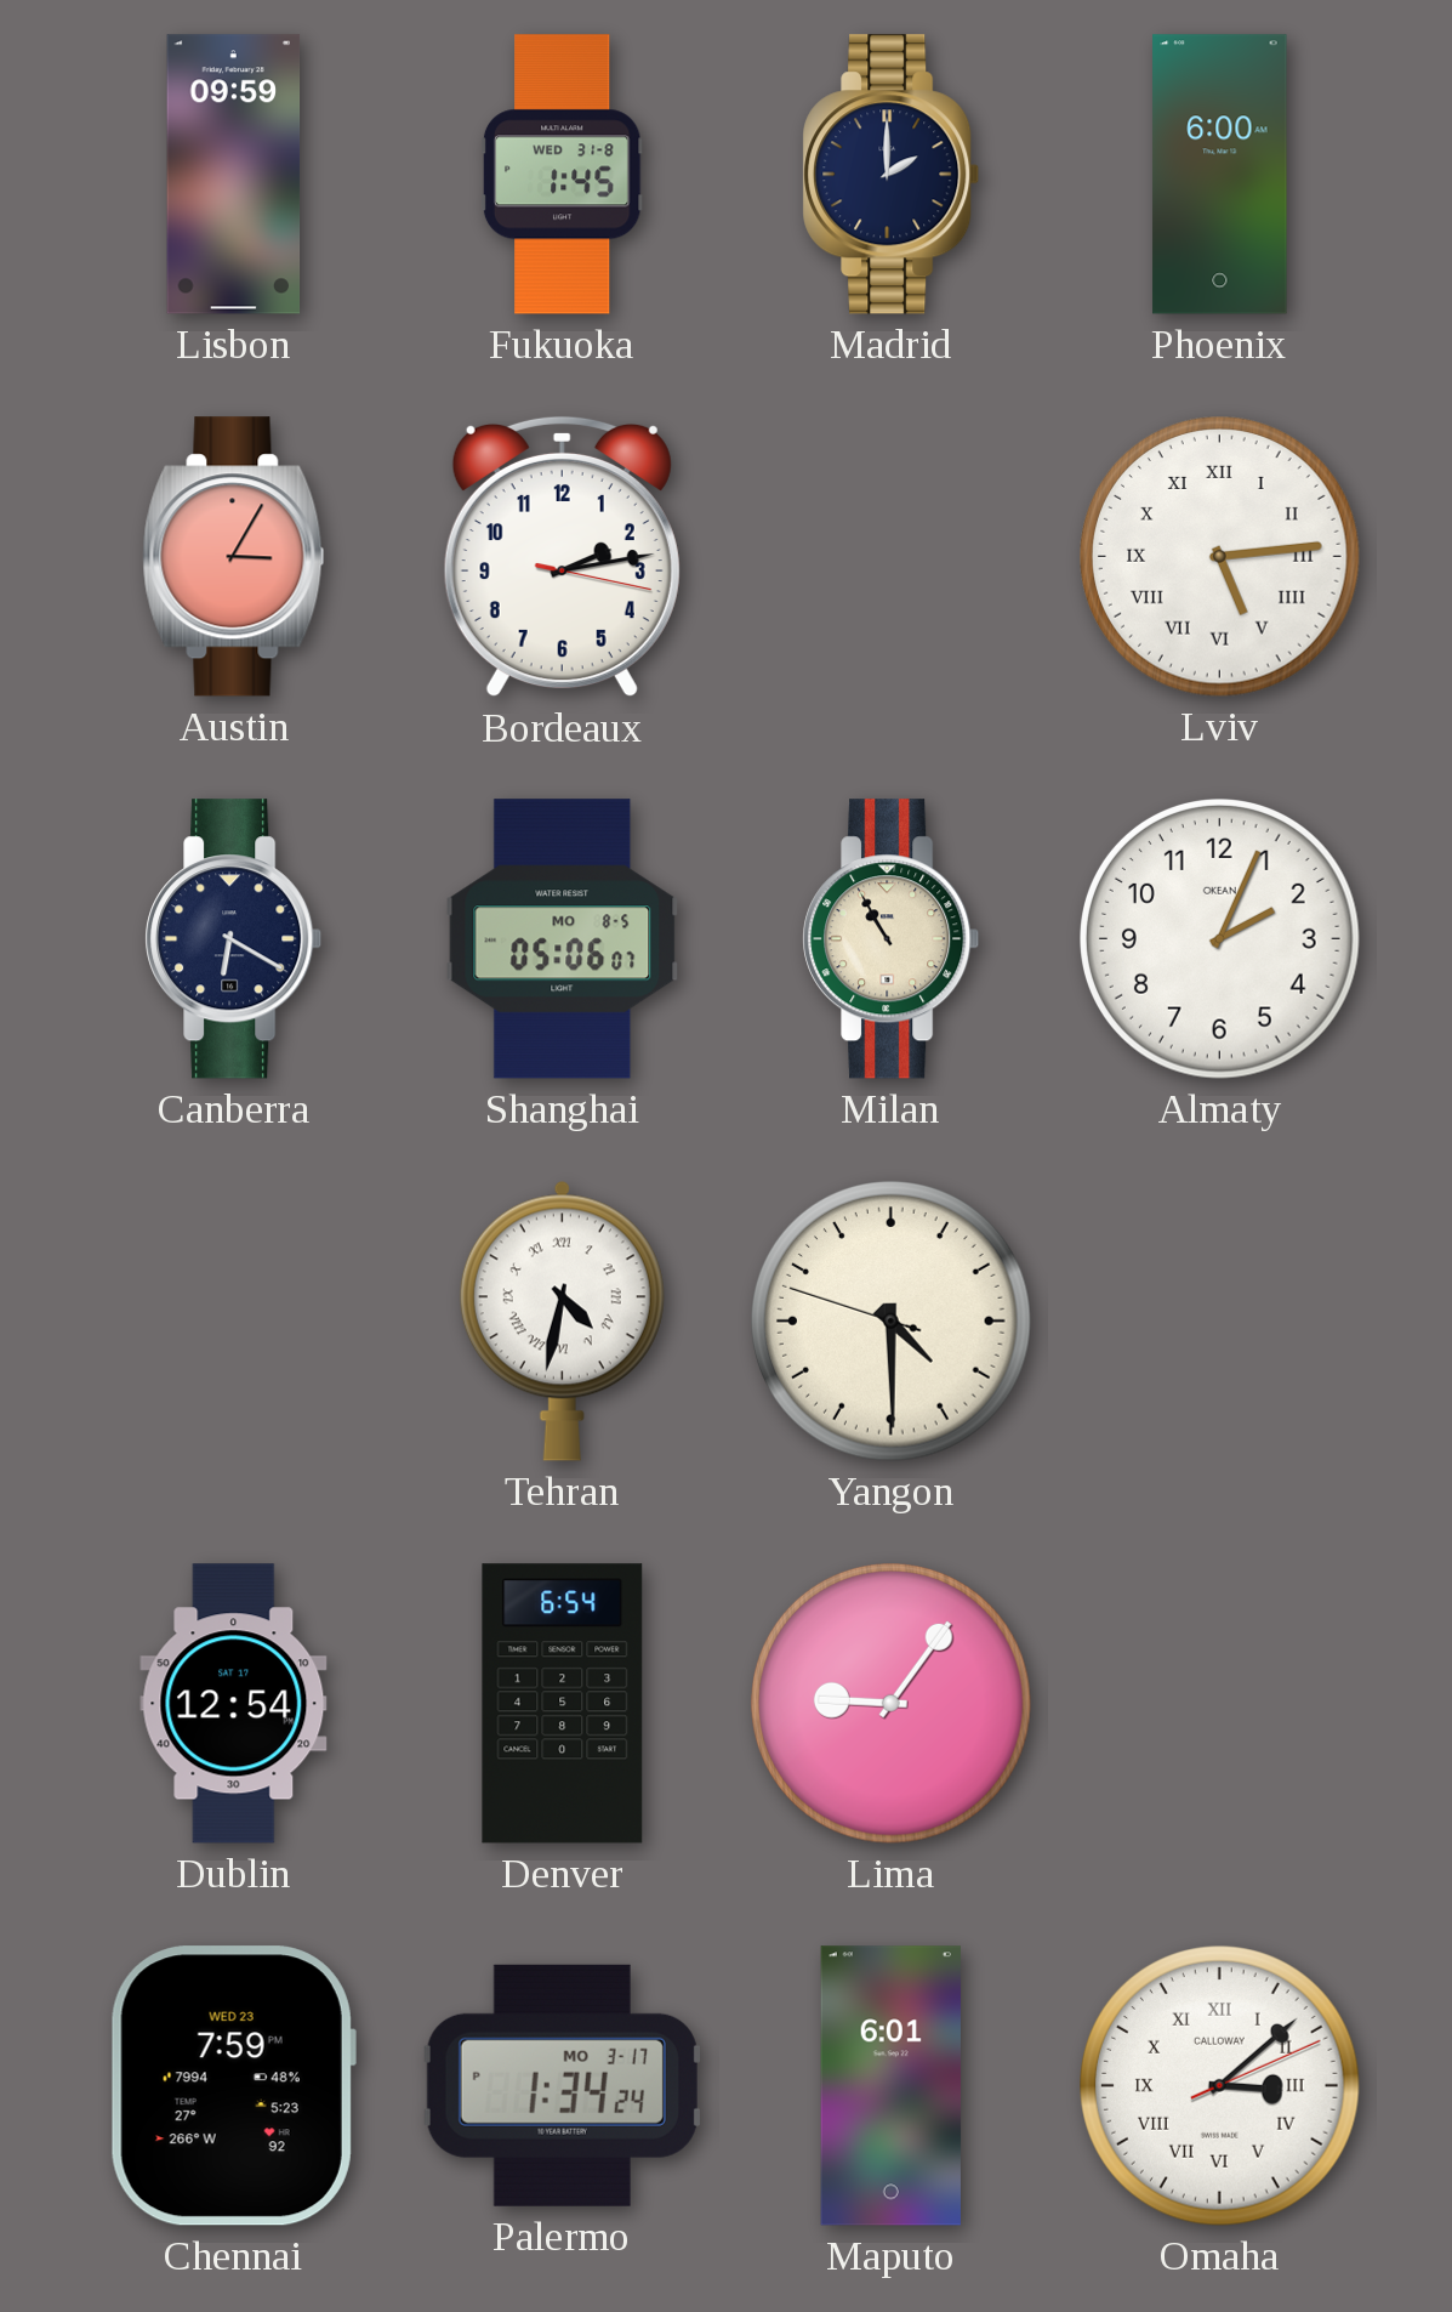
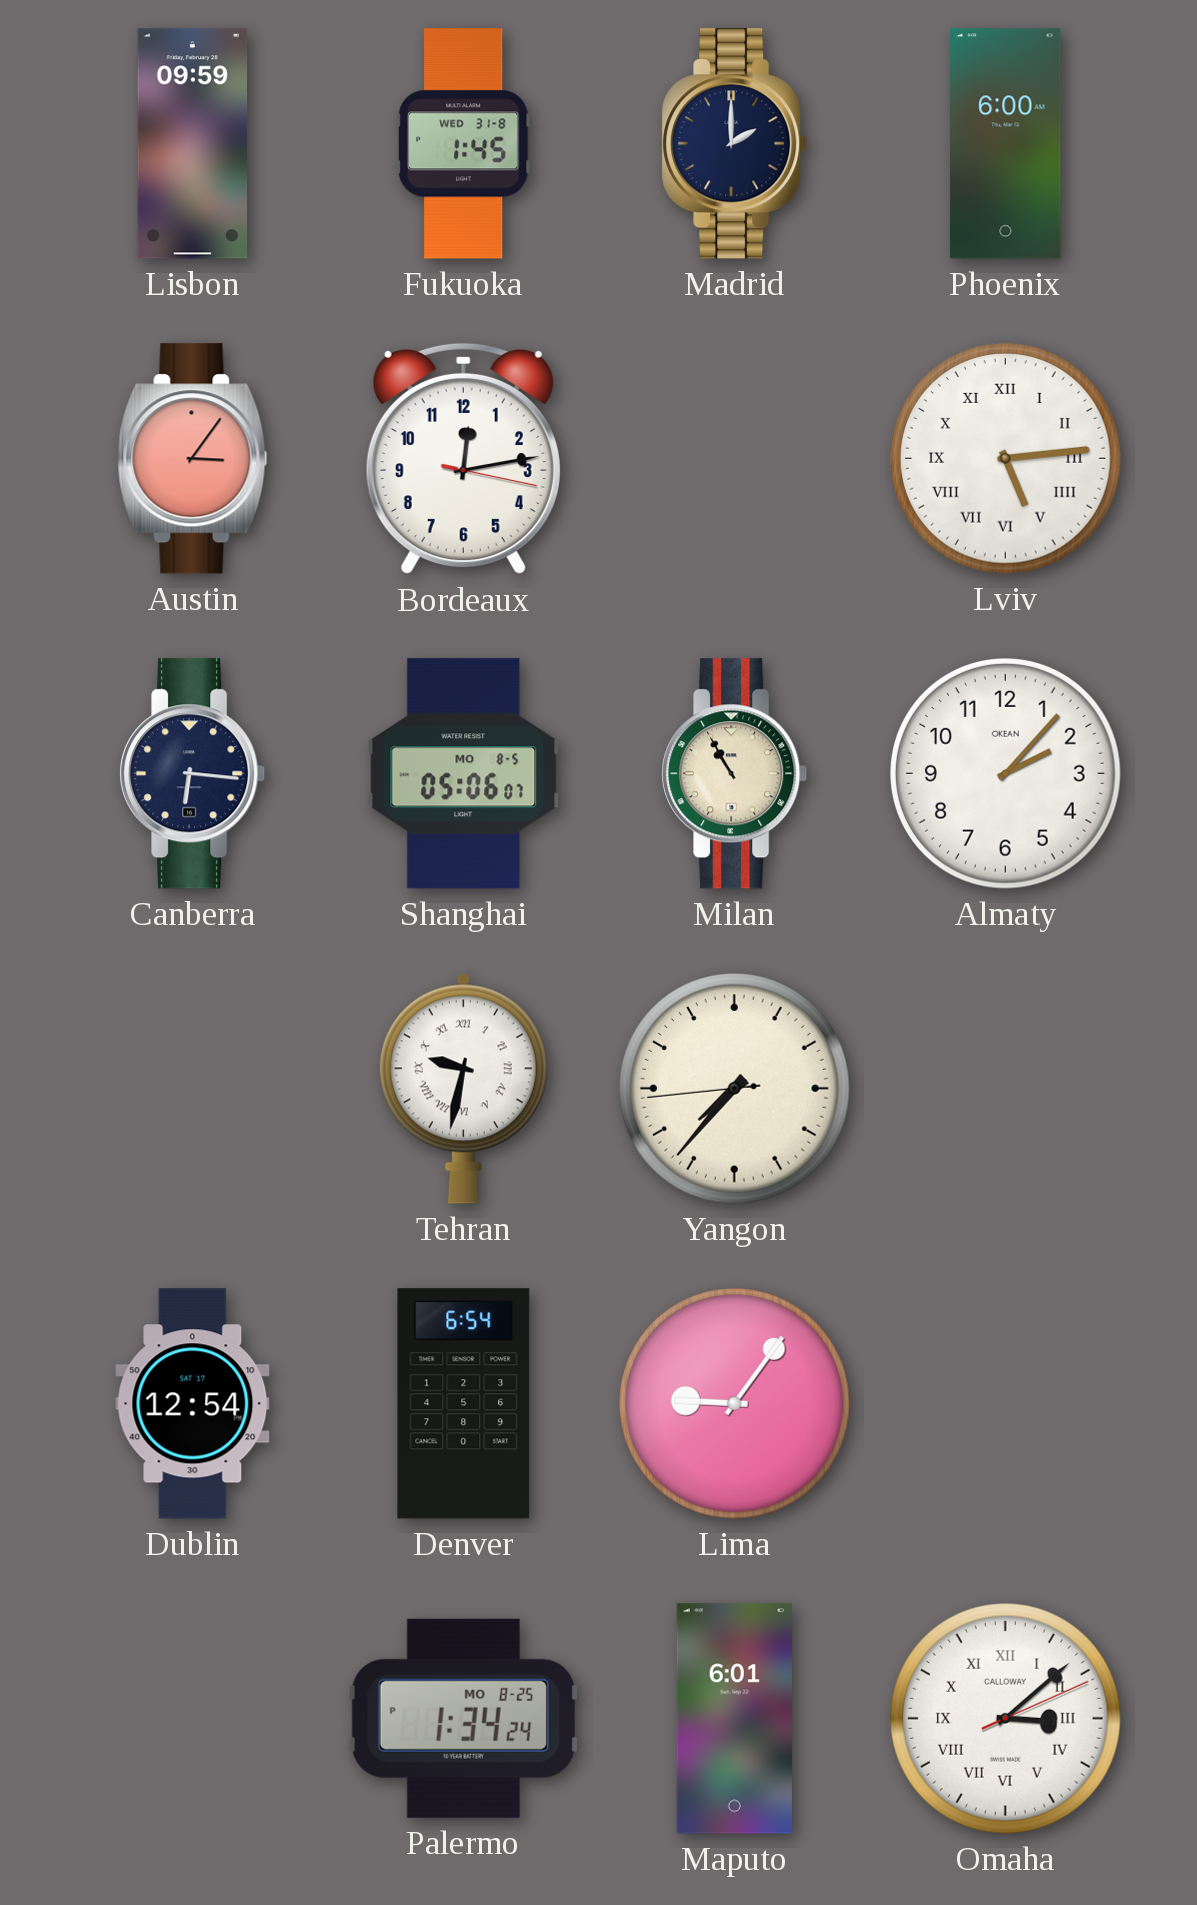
Austin: 3:05 -> 3:06 (193, 459)
Bordeaux: 2:13 -> 12:13 (463, 459)
Canberra: 6:20 -> 6:16 (193, 774)
Almaty: 2:04 -> 2:07 (1006, 774)
Tehran: 4:32 -> 9:32 (463, 1088)
Yangon: 4:29 -> 7:36 (735, 1089)
Chennai: 7:59 -> none (233, 2086)
Palermo date: MO 3-17 -> MO 8-25 (463, 1718)
